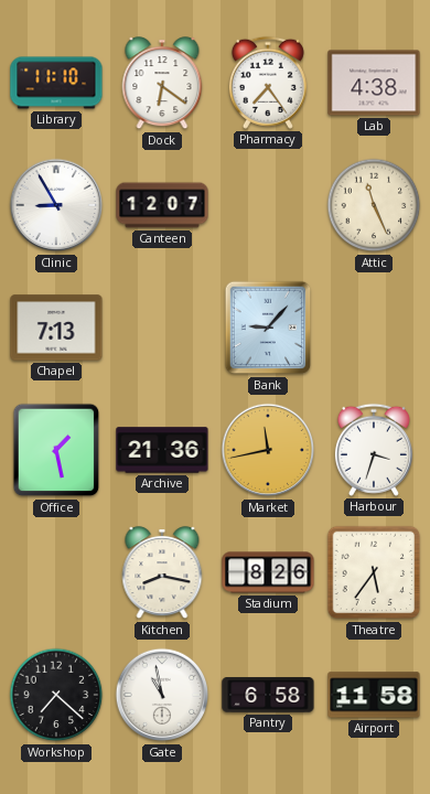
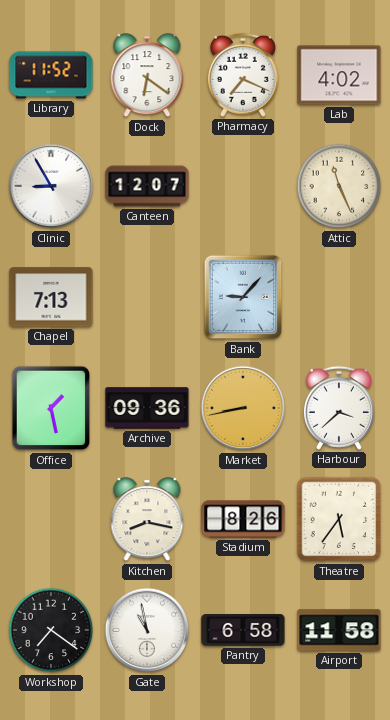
Library: 11:10 -> 11:52 (51, 75)
Pharmacy: 7:24 -> 7:19 (243, 75)
Lab: 4:38 -> 4:02 (339, 75)
Archive: 21:36 -> 09:36 (147, 408)
Market: 11:43 -> 8:43 (243, 408)
Harbour: 3:33 -> 3:38 (339, 408)
Workshop: 7:22 -> 7:21 (51, 630)
